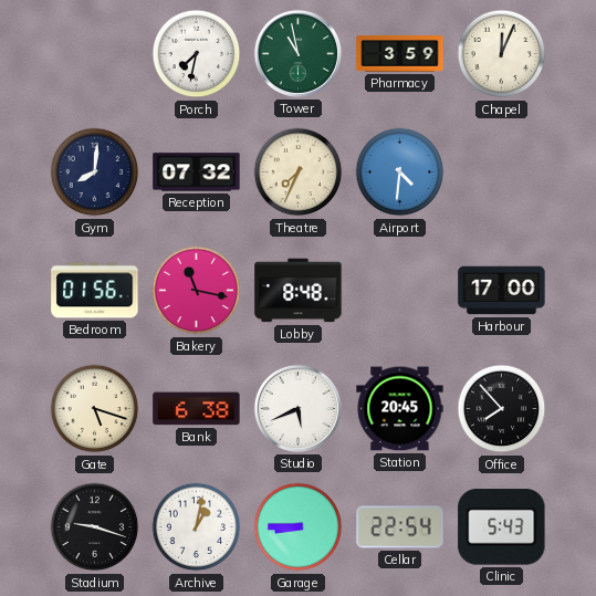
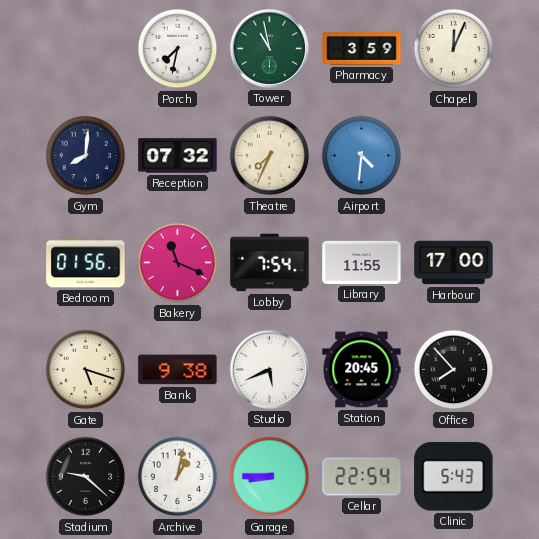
Bakery: 11:17 -> 11:19 (178, 263)
Lobby: 8:48 -> 7:54 (270, 263)
Library: none -> 11:55 (362, 262)
Bank: 6:38 -> 9:38 (178, 370)
Stadium: 9:18 -> 9:22 (86, 477)
